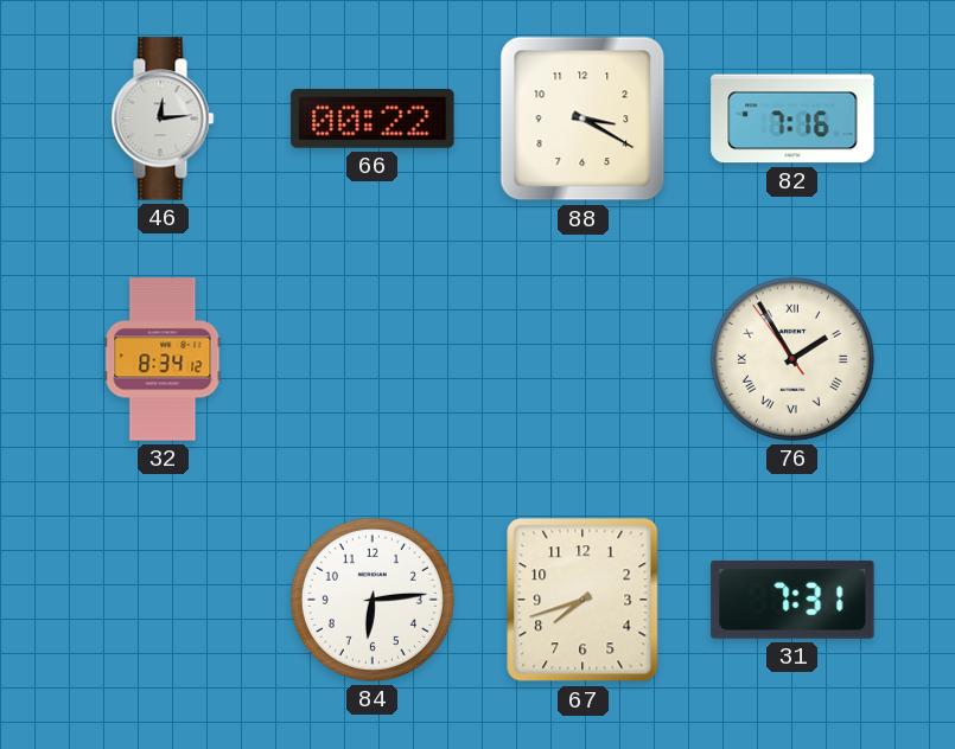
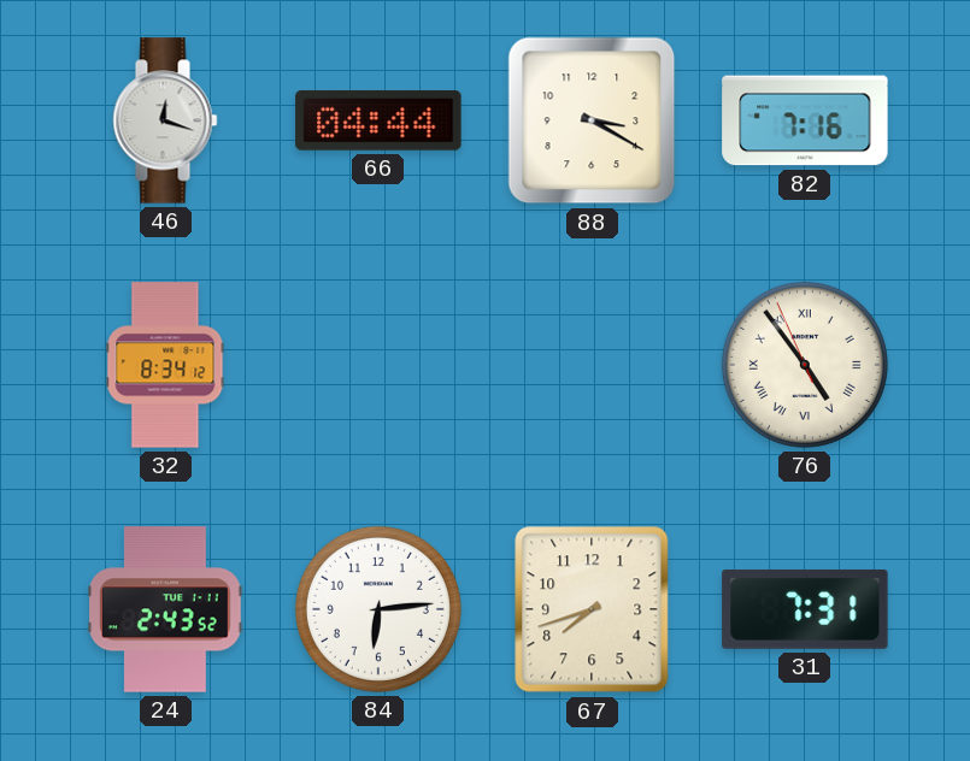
46: 12:14 -> 12:18 (165, 120)
66: 00:22 -> 04:44 (378, 122)
76: 1:54 -> 4:53 (805, 365)
24: none -> 2:43 (165, 609)
